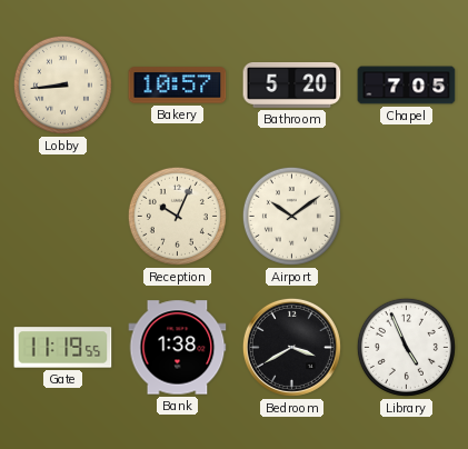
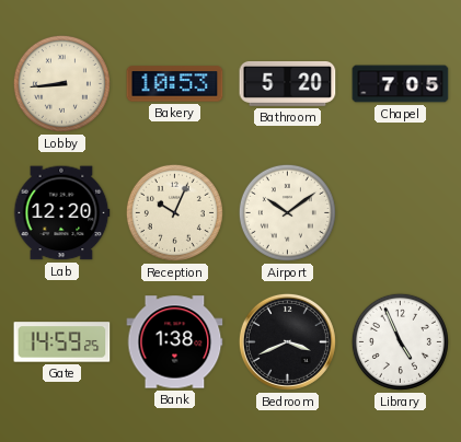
Bakery: 10:57 -> 10:53 (175, 84)
Lab: none -> 12:20 (61, 213)
Gate: 11:19 -> 14:59 (62, 342)
Bedroom: 3:40 -> 3:41 (287, 341)
